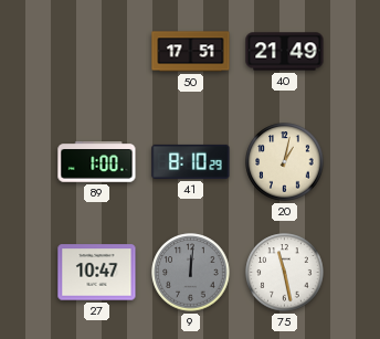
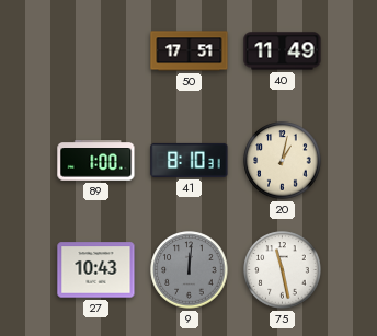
40: 21:49 -> 11:49 (283, 51)
41: 8:10:29 -> 8:10:31 (190, 160)
27: 10:47 -> 10:43 (96, 270)
